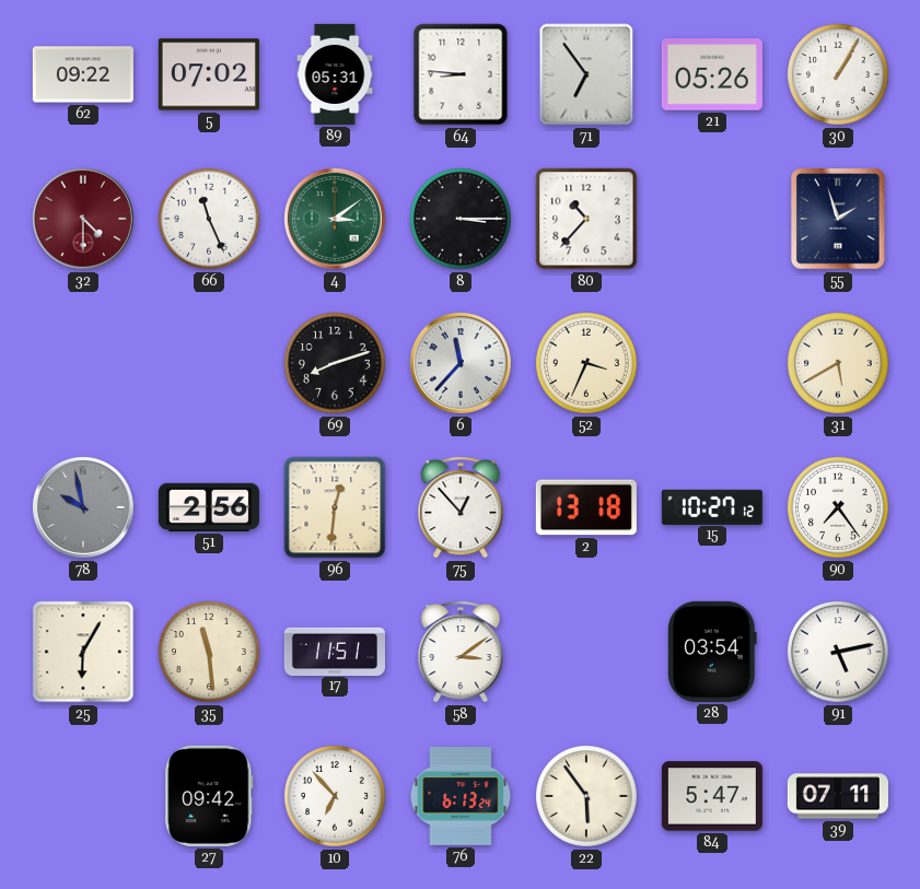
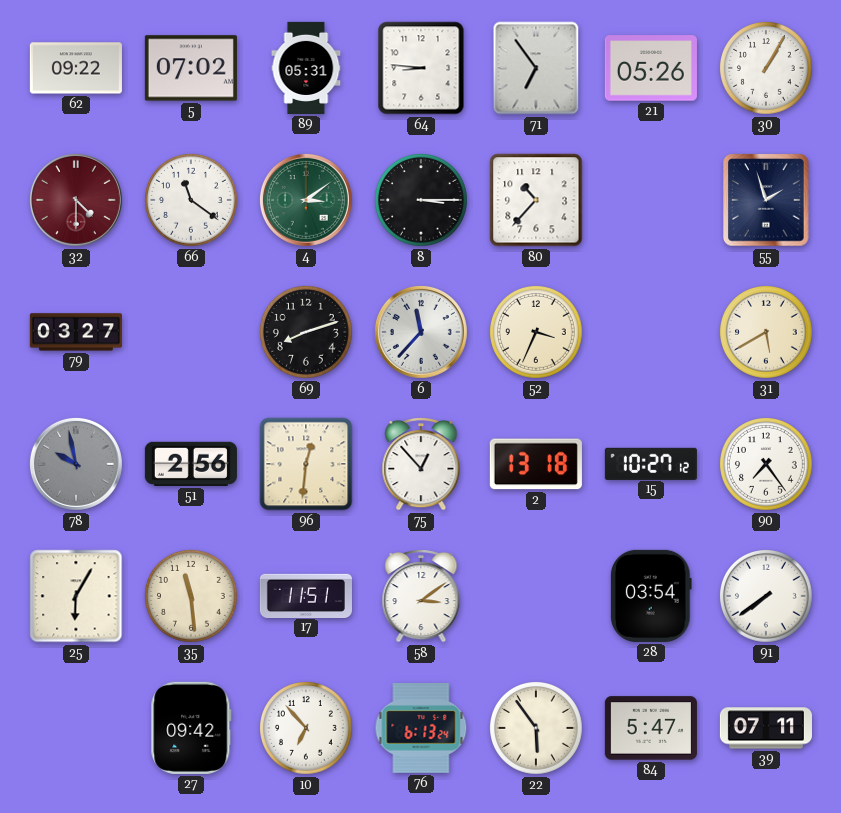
66: 11:26 -> 11:21 (192, 201)
79: none -> 03:27 (76, 332)
91: 5:13 -> 7:39 (767, 597)
